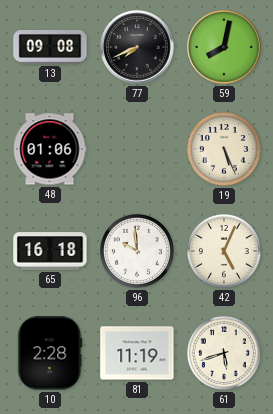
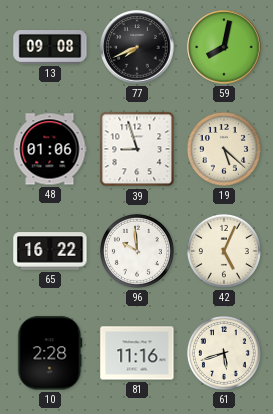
39: none -> 8:57 (137, 149)
19: 5:26 -> 5:22 (224, 149)
65: 16:18 -> 16:22 (50, 251)
81: 11:19 -> 11:16 (137, 353)
